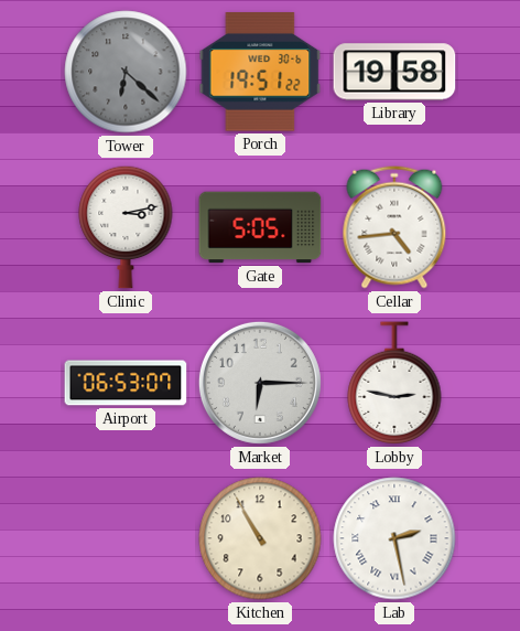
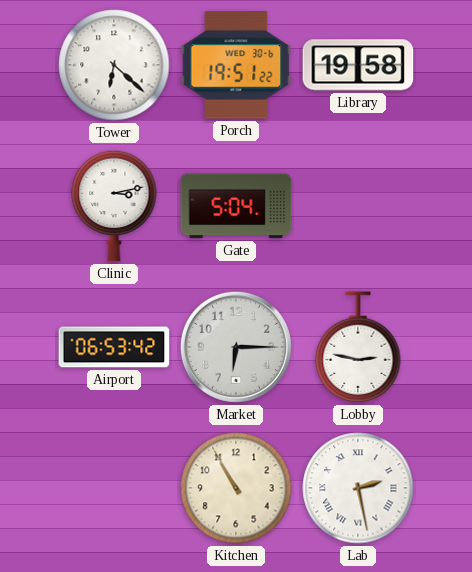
Tower dial: grey -> white (114, 65)
Gate: 5:05 -> 5:04 (236, 206)
Cellar: 4:44 -> none (394, 227)
Airport: 06:53:07 -> 06:53:42 (114, 347)
